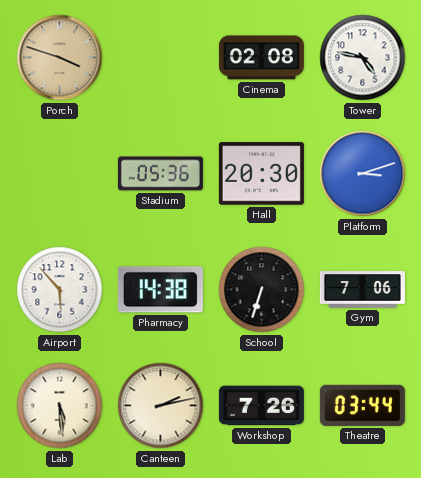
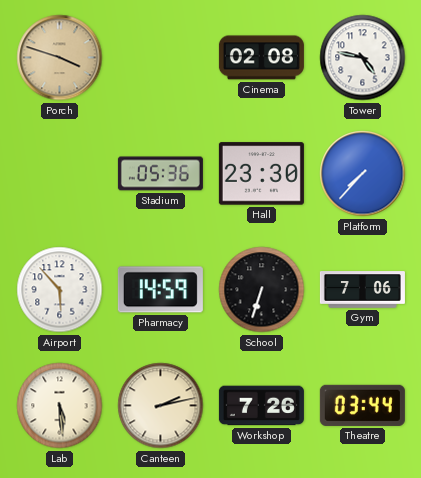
Hall: 20:30 -> 23:30 (261, 174)
Platform: 3:12 -> 7:37 (363, 174)
Pharmacy: 14:38 -> 14:59 (160, 290)
